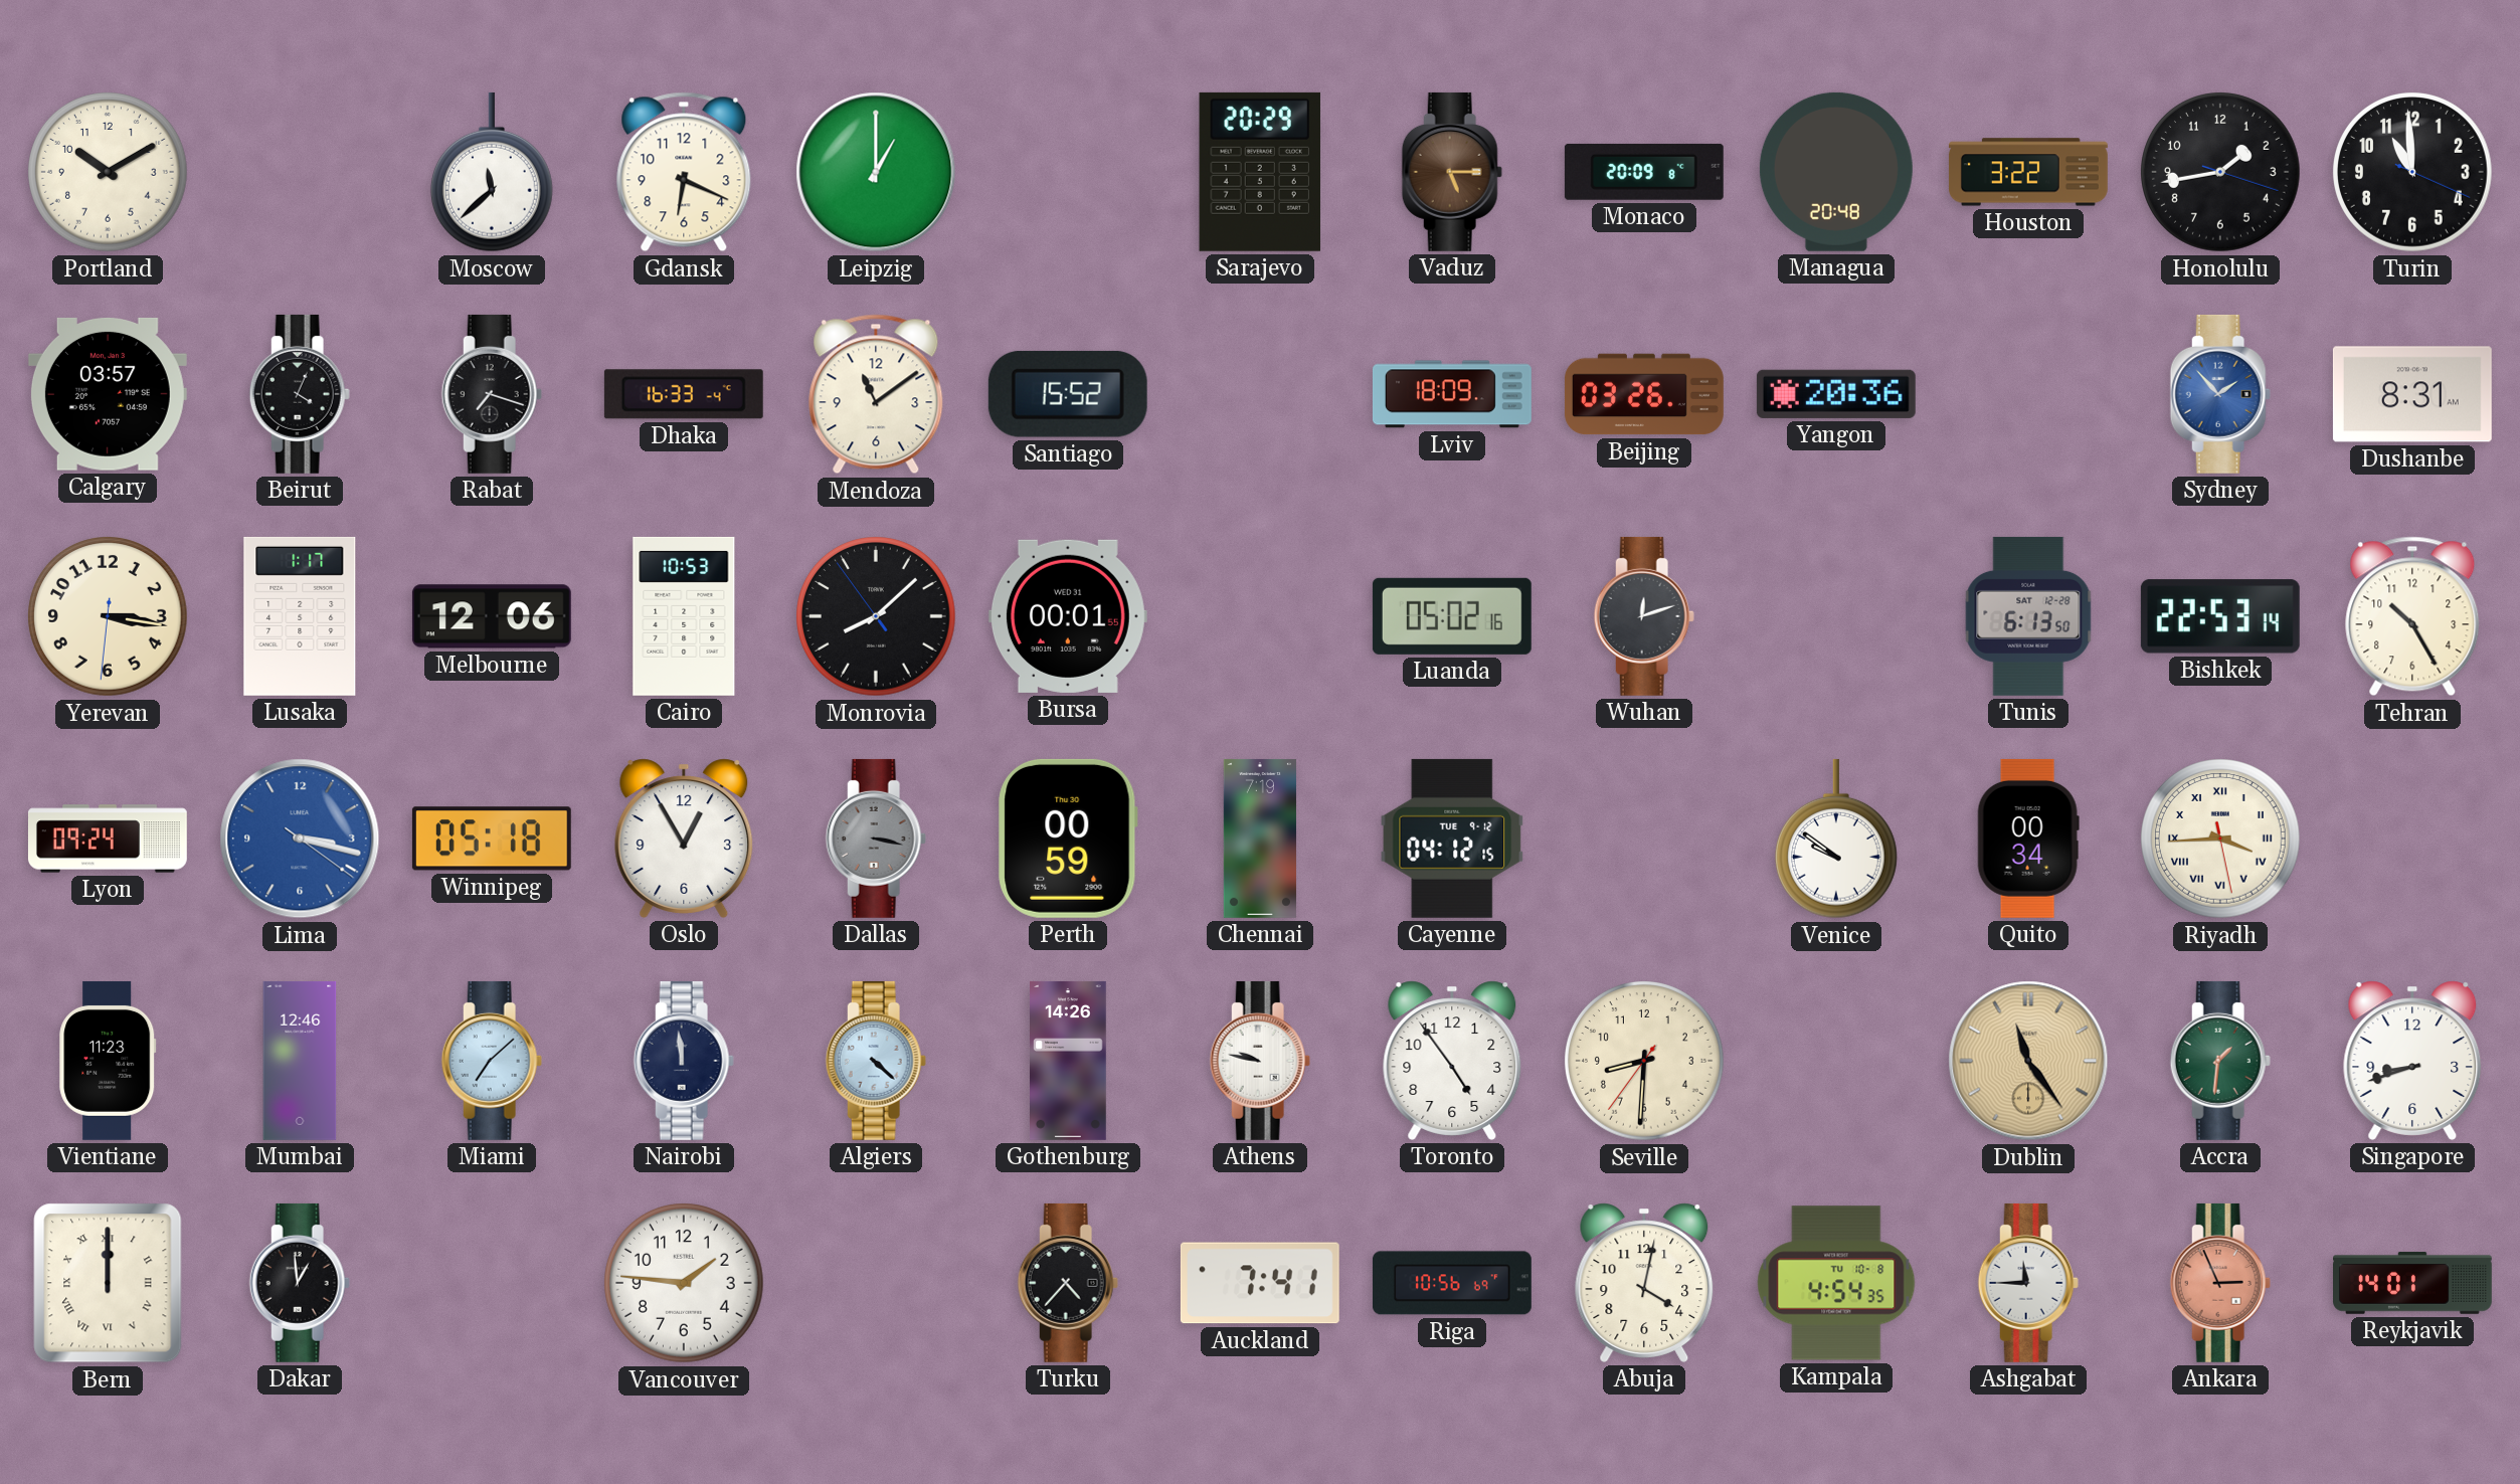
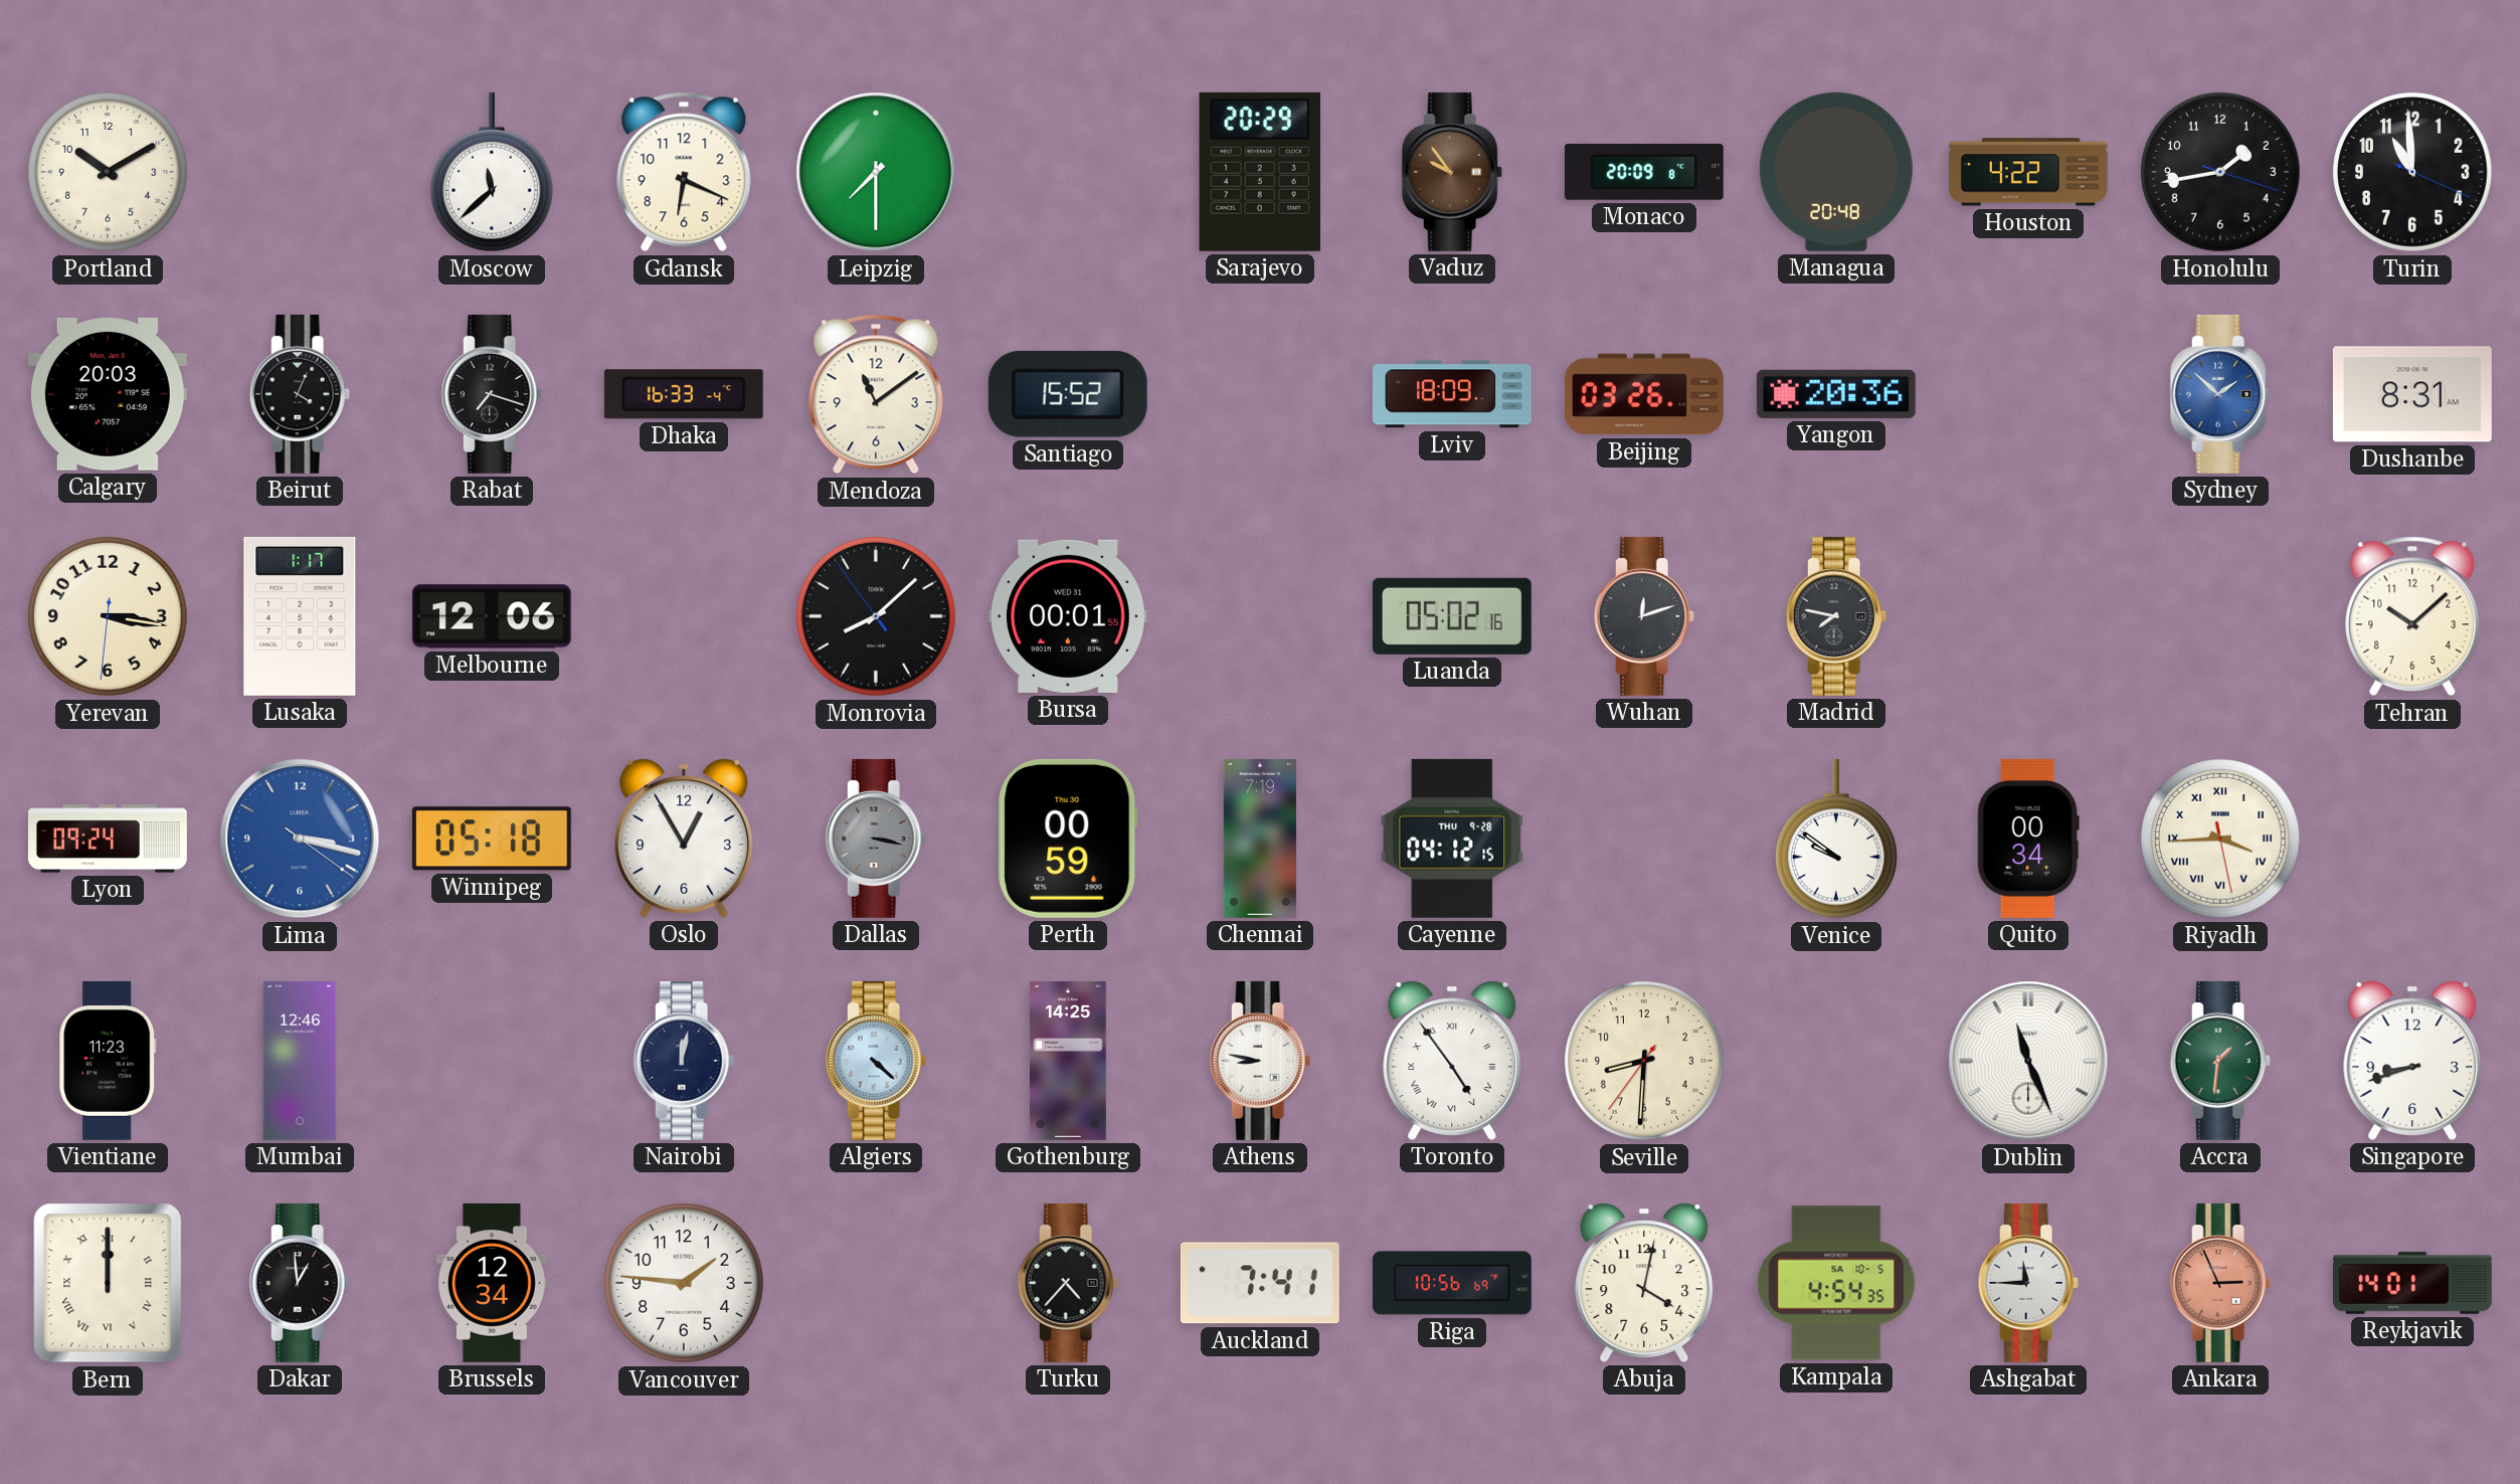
Leipzig: 1:00 -> 7:30 (876, 172)
Vaduz: 5:15 -> 9:54 (1452, 172)
Houston: 3:22 -> 4:22 (2028, 172)
Calgary: 03:57 -> 20:03 (108, 394)
Sydney: 1:53 -> 1:52 (2220, 394)
Cairo: 10:53 -> none (684, 616)
Madrid: none -> 7:47 (1836, 616)
Tunis: 6:13 -> none (2028, 616)
Bishkek: 22:53 -> none (2220, 616)
Tehran: 10:25 -> 10:08 (2412, 616)
Cayenne date: TUE 9-12 -> THU 9-28 (1452, 839)
Miami: 7:08 -> none (492, 1061)
Nairobi: 11:59 -> 12:02 (684, 1061)
Gothenburg: 14:26 -> 14:25 (1069, 1061)
Athens: 9:47 -> 8:47 (1260, 1061)
Toronto numerals: Arabic -> Roman (1452, 1061)
Dublin: 11:24 -> 11:26 (2028, 1061)
Dublin dial: champagne -> white (2028, 1061)
Brussels: none -> 12:34 (493, 1283)
Kampala date: TU 10-8 -> SA 10-5 (1836, 1283)
